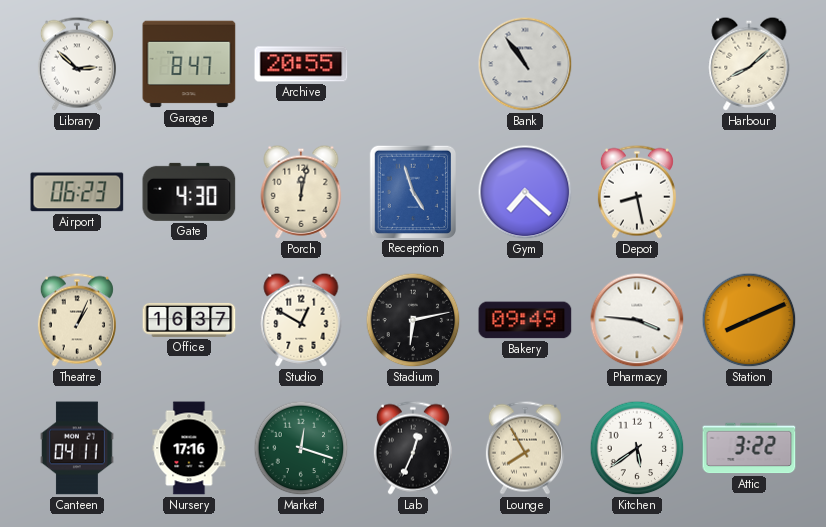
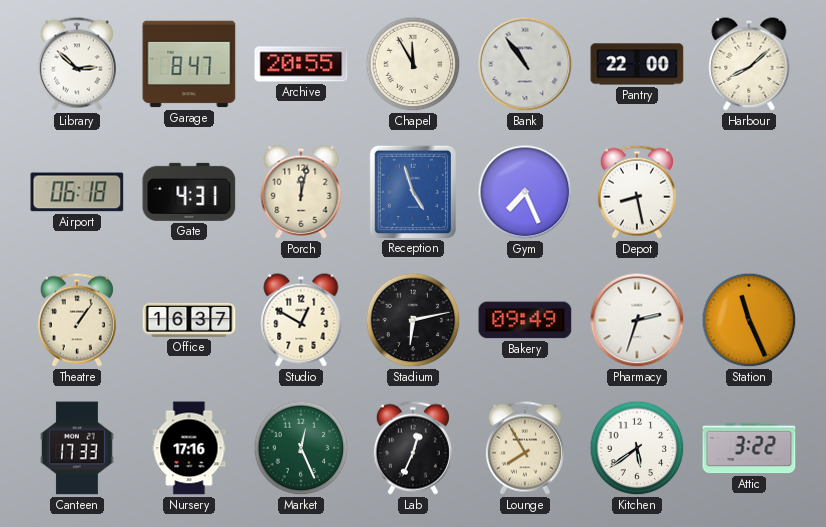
Chapel: none -> 11:55 (413, 64)
Pantry: none -> 22:00 (637, 64)
Airport: 06:23 -> 06:18 (77, 192)
Gate: 4:30 -> 4:31 (189, 192)
Gym: 7:22 -> 7:26 (525, 192)
Theatre: 1:04 -> 1:06 (77, 320)
Pharmacy: 3:46 -> 2:33 (637, 320)
Station: 8:11 -> 11:26 (749, 320)
Canteen: 04:11 -> 17:33 (77, 448)
Market: 12:18 -> 12:26 (301, 448)
